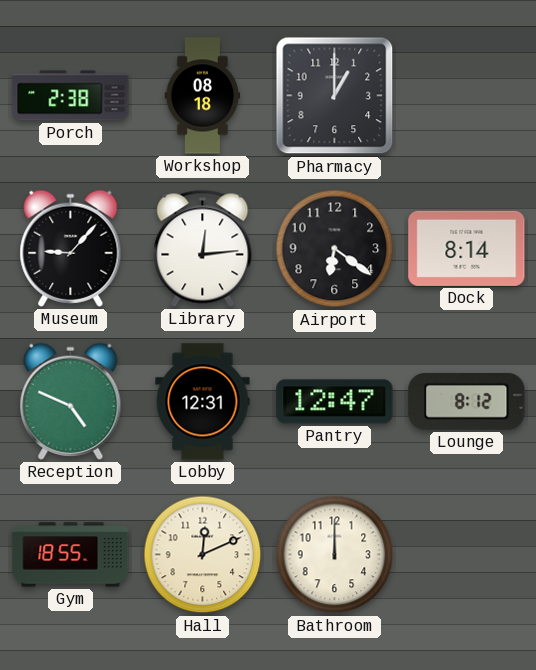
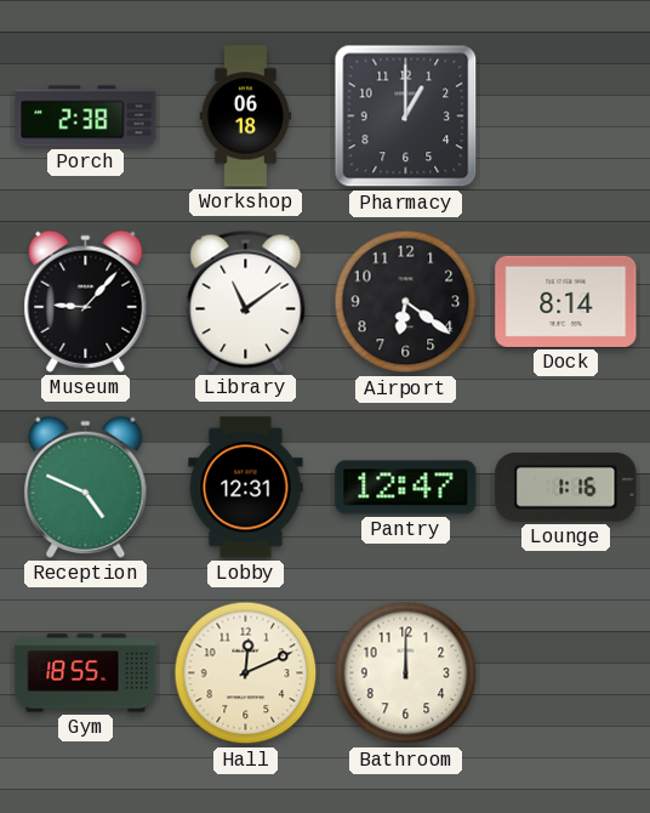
Workshop: 08:18 -> 06:18 (246, 116)
Library: 12:14 -> 11:09 (246, 301)
Lounge: 8:12 -> 1:16 (566, 488)
